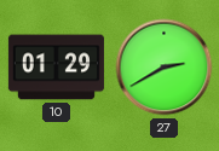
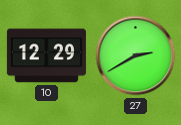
10: 01:29 -> 12:29 (46, 56)
